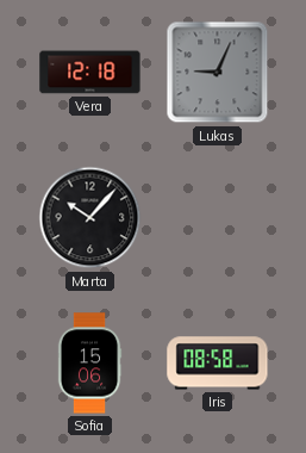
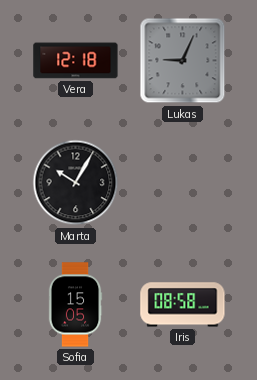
Marta: 10:07 -> 10:05 (76, 183)
Sofia: 15:06 -> 15:05 (75, 305)
